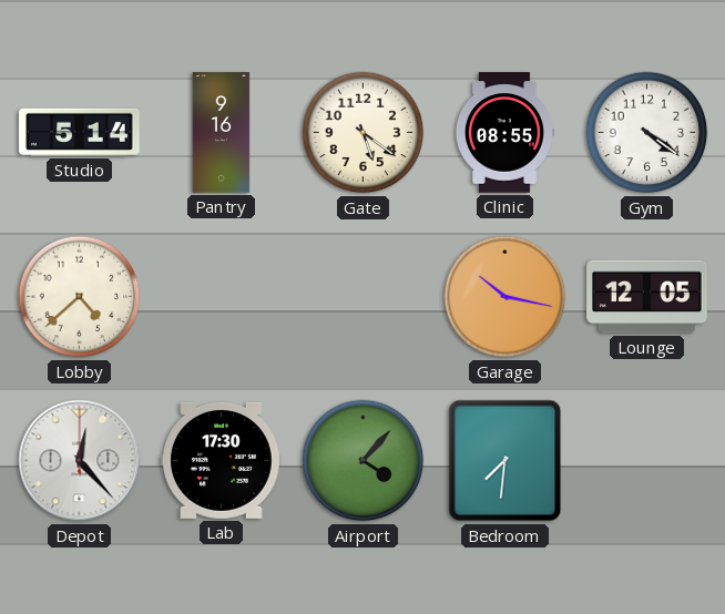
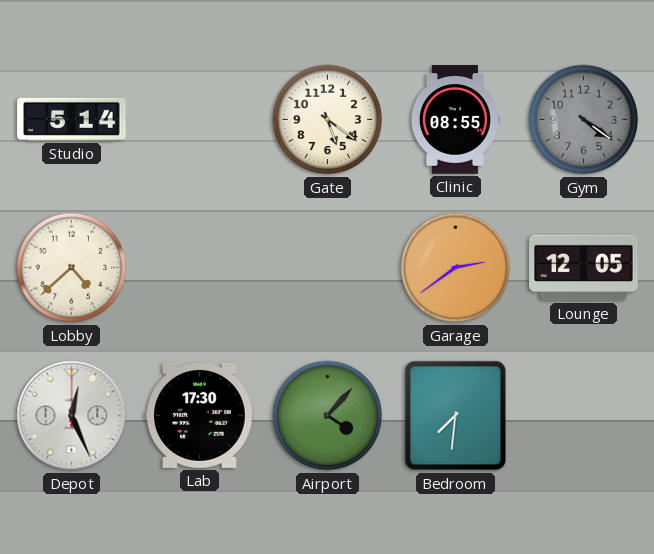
Pantry: 9:16 -> none (222, 133)
Gym dial: white -> grey (584, 120)
Garage: 10:17 -> 2:39 (456, 268)
Depot: 12:23 -> 12:26 (72, 416)
